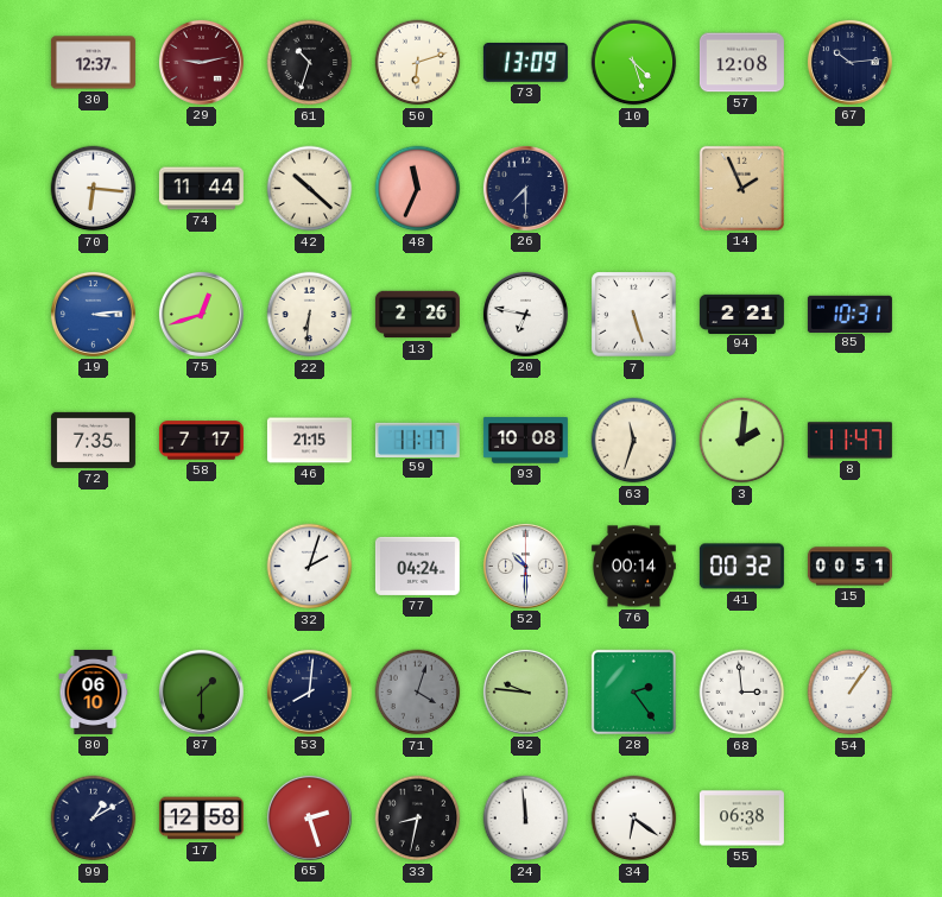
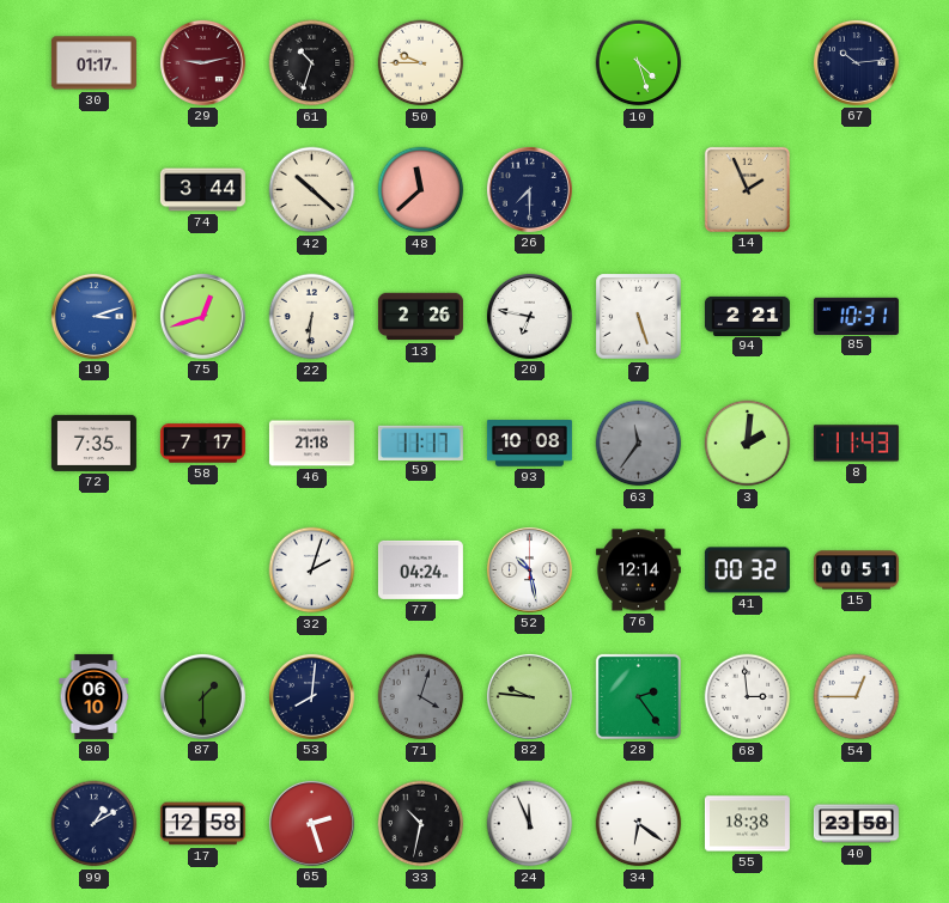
30: 12:37 -> 01:17 (93, 63)
50: 6:12 -> 9:45 (421, 63)
73: 13:09 -> none (525, 63)
57: 12:08 -> none (741, 63)
70: 6:16 -> none (94, 189)
74: 11:44 -> 3:44 (202, 190)
48: 11:34 -> 11:38 (421, 190)
19: 3:14 -> 3:12 (93, 316)
46: 21:15 -> 21:18 (311, 444)
63: 11:33 -> 11:36 (639, 444)
63 dial: cream -> grey (639, 444)
8: 11:47 -> 11:43 (856, 444)
52: 10:30 -> 10:28 (529, 569)
76: 00:14 -> 12:14 (638, 571)
54: 1:06 -> 12:45 (857, 697)
33: 8:32 -> 10:32 (421, 824)
24: 11:59 -> 11:56 (530, 824)
55: 06:38 -> 18:38 (747, 824)
40: none -> 23:58 (856, 824)
